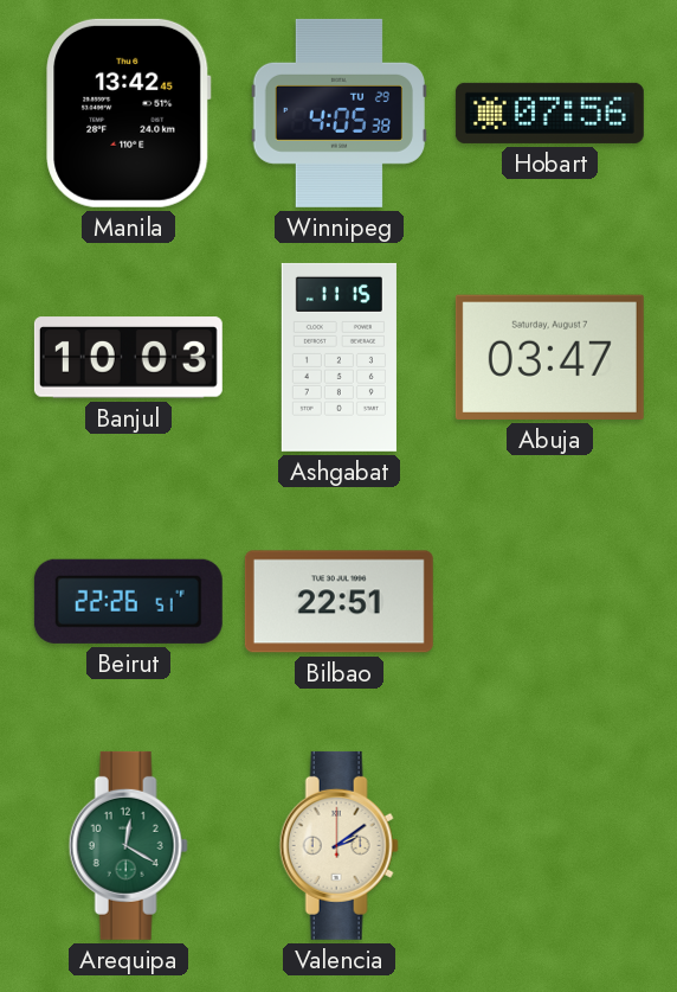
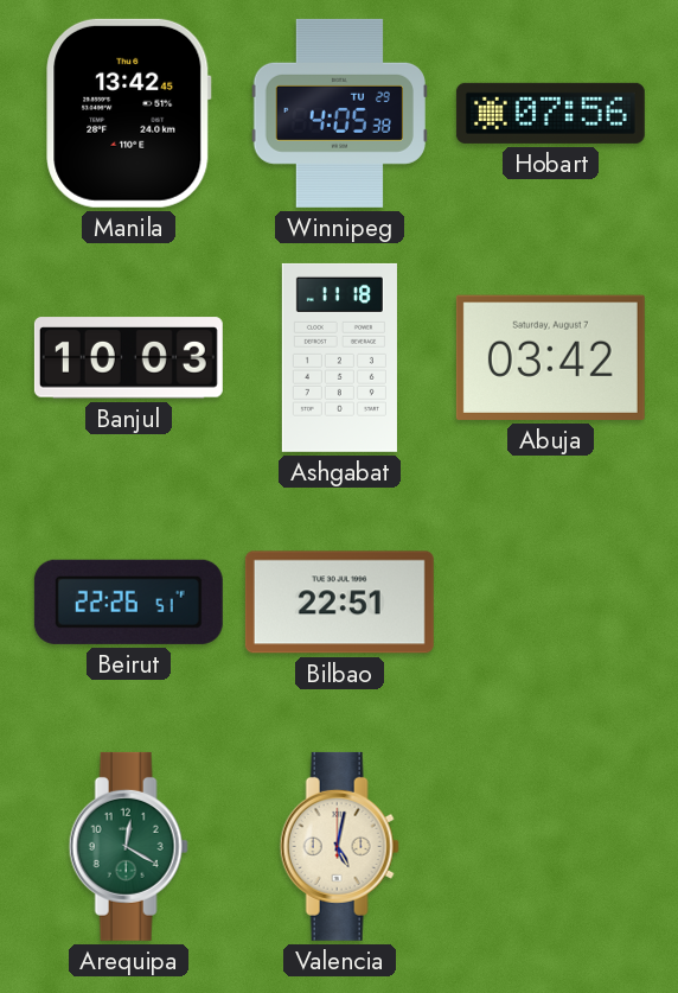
Ashgabat: 11:15 -> 11:18 (339, 357)
Abuja: 03:47 -> 03:42 (550, 357)
Valencia: 2:09 -> 5:02 (339, 846)
